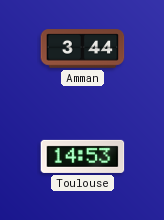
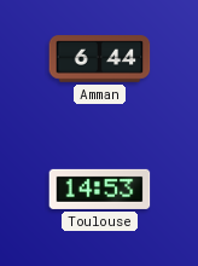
Amman: 3:44 -> 6:44 (100, 59)
